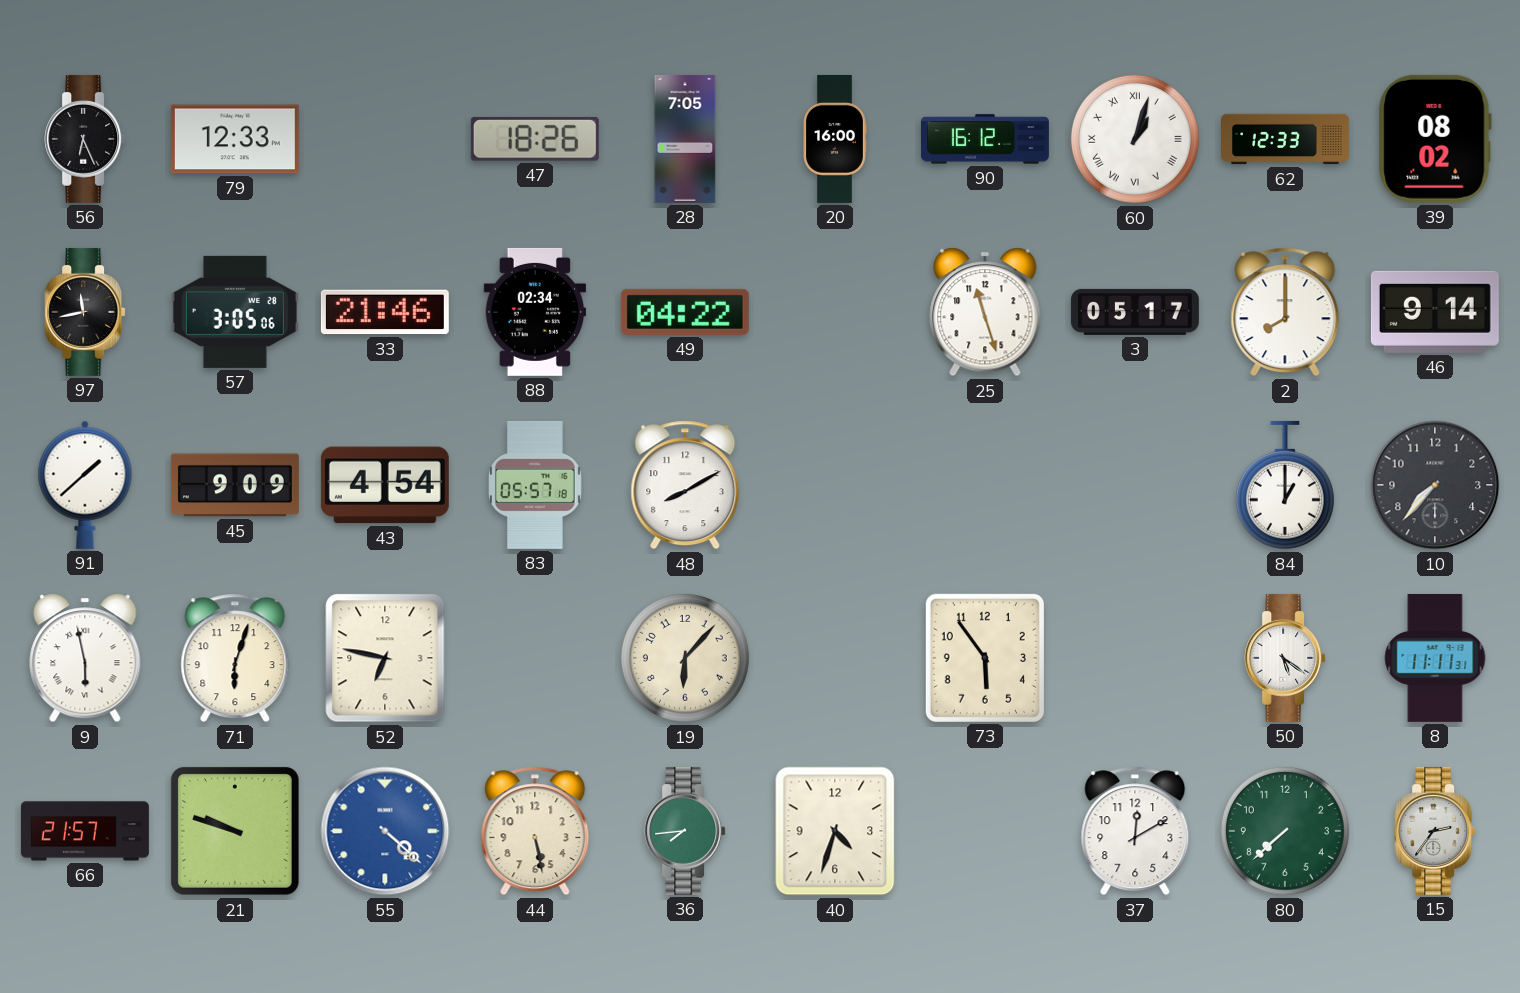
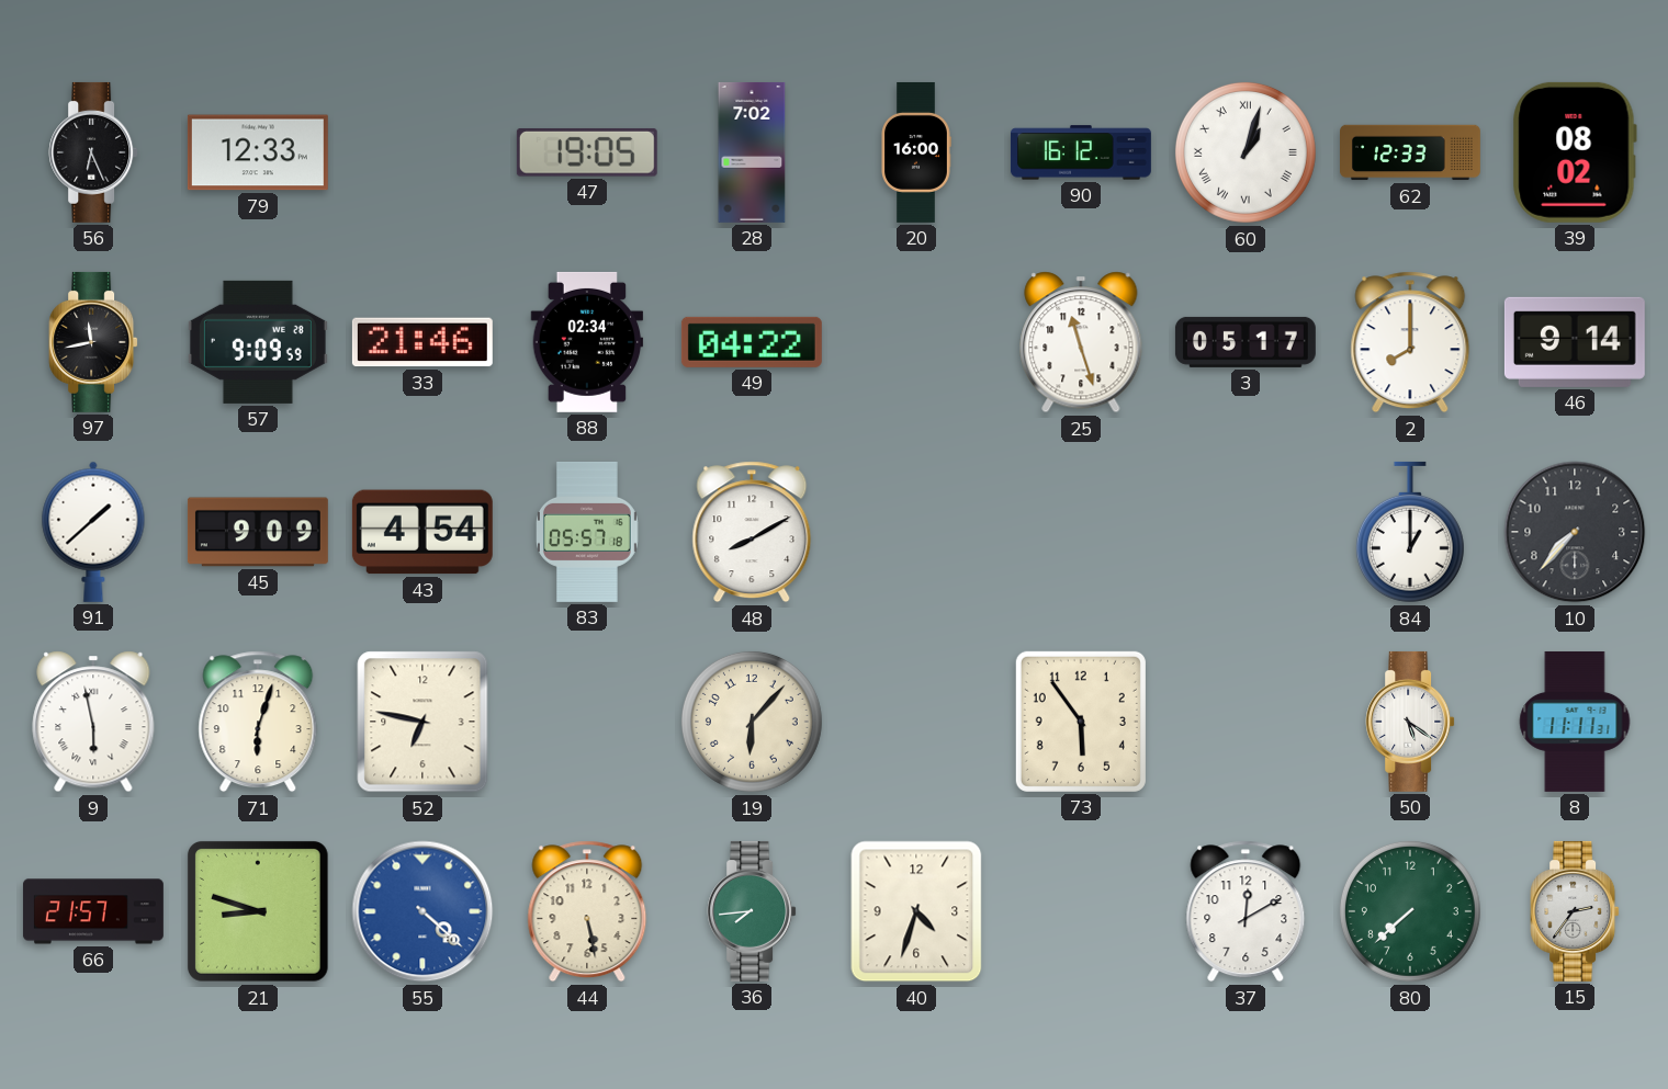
47: 18:26 -> 19:05 (587, 152)
28: 7:05 -> 7:02 (752, 152)
57: 3:05 -> 9:09 (258, 342)
21: 9:48 -> 8:48 (259, 912)
